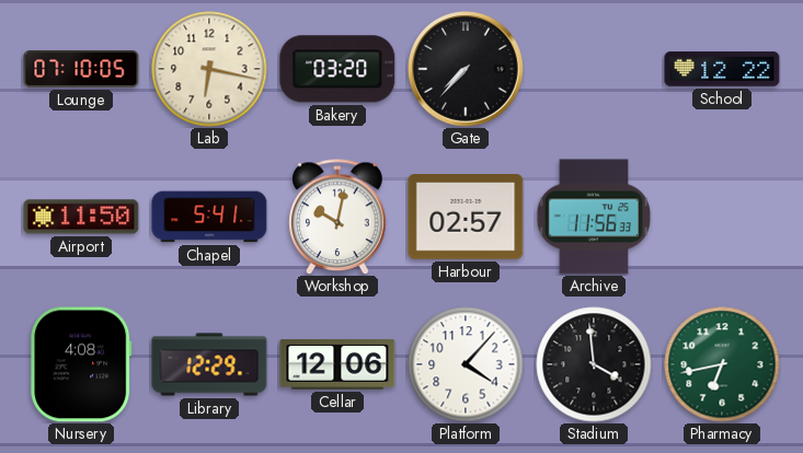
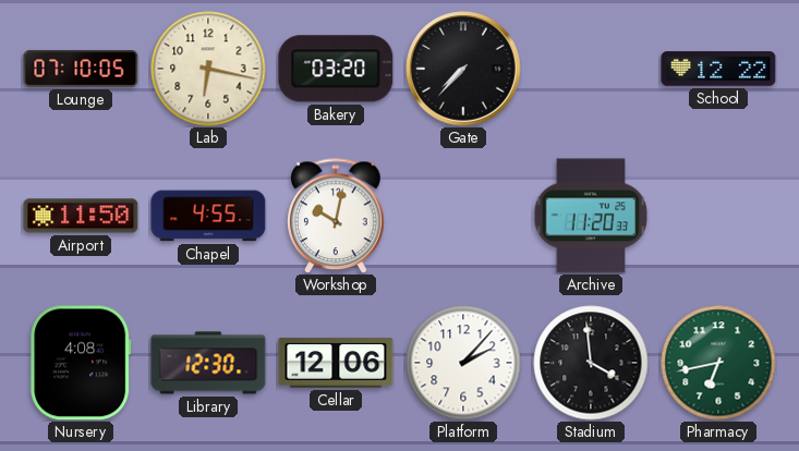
Chapel: 5:41 -> 4:55 (208, 216)
Harbour: 02:57 -> none (466, 217)
Archive: 11:56 -> 11:20 (591, 216)
Library: 12:29 -> 12:30 (208, 363)
Platform: 4:07 -> 2:07 (463, 363)
